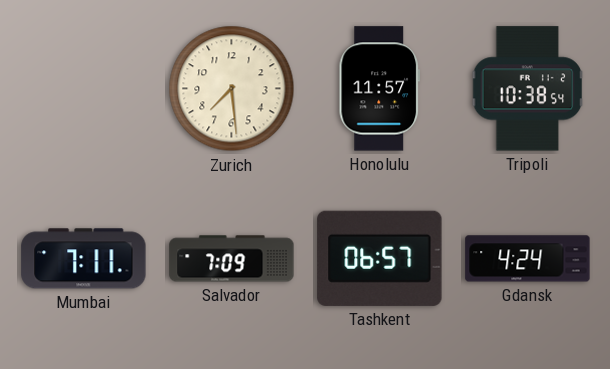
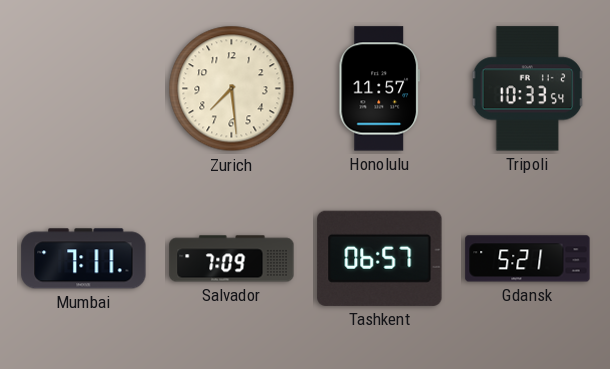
Tripoli: 10:38 -> 10:33 (528, 89)
Gdansk: 4:24 -> 5:21 (528, 259)
